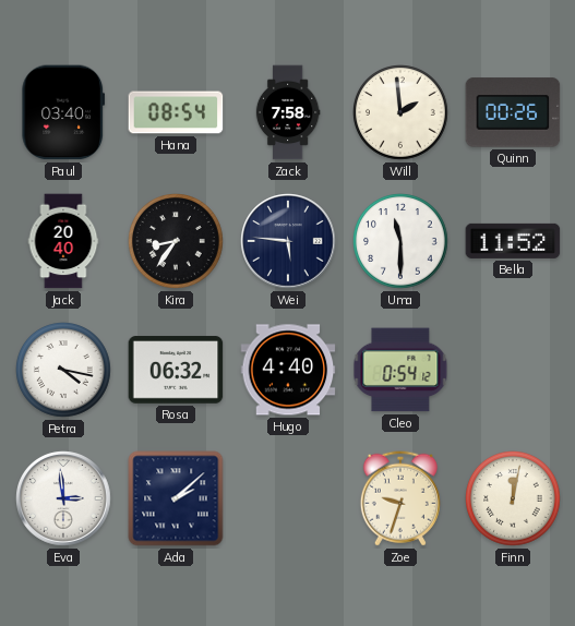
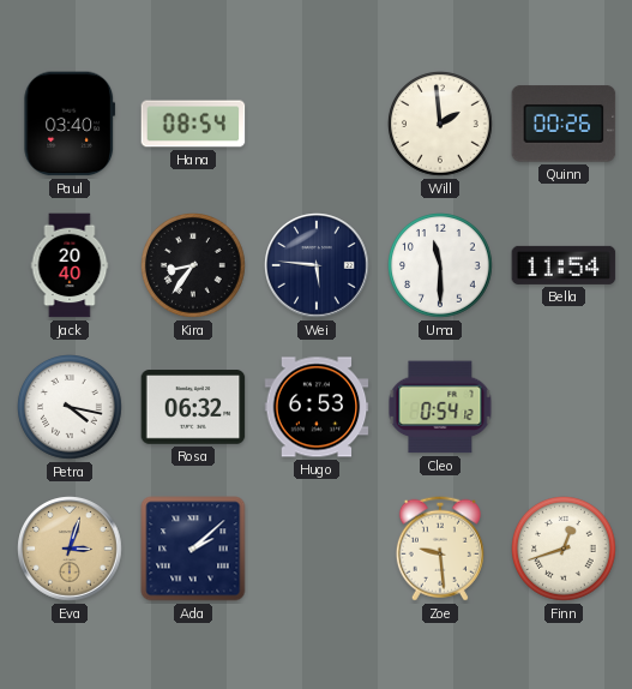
Zack: 7:58 -> none (288, 112)
Bella: 11:52 -> 11:54 (564, 265)
Hugo: 4:40 -> 6:53 (317, 407)
Eva: 2:59 -> 3:03 (70, 549)
Eva dial: white -> champagne (70, 549)
Zoe: 9:33 -> 9:29 (440, 549)
Finn: 12:02 -> 12:42 (565, 550)
